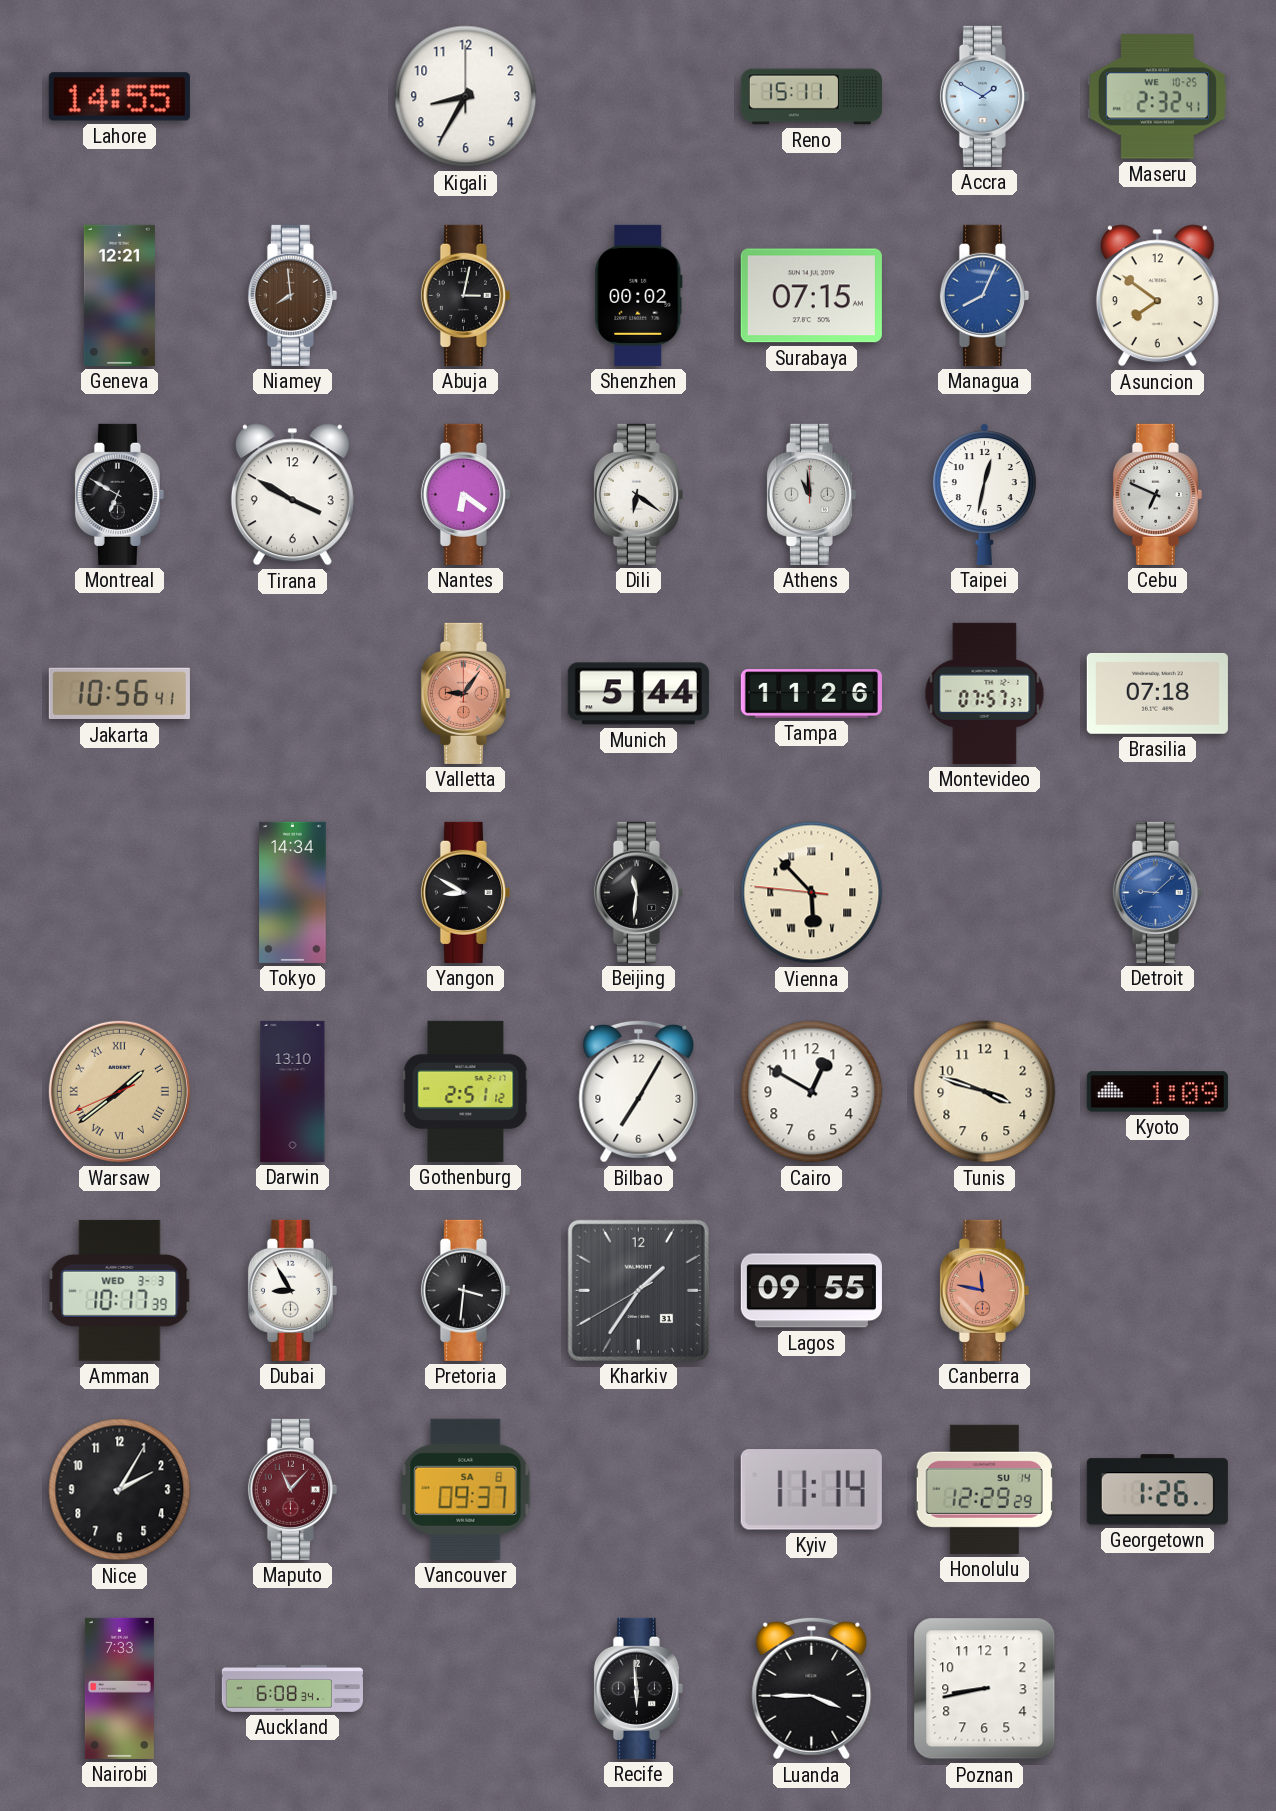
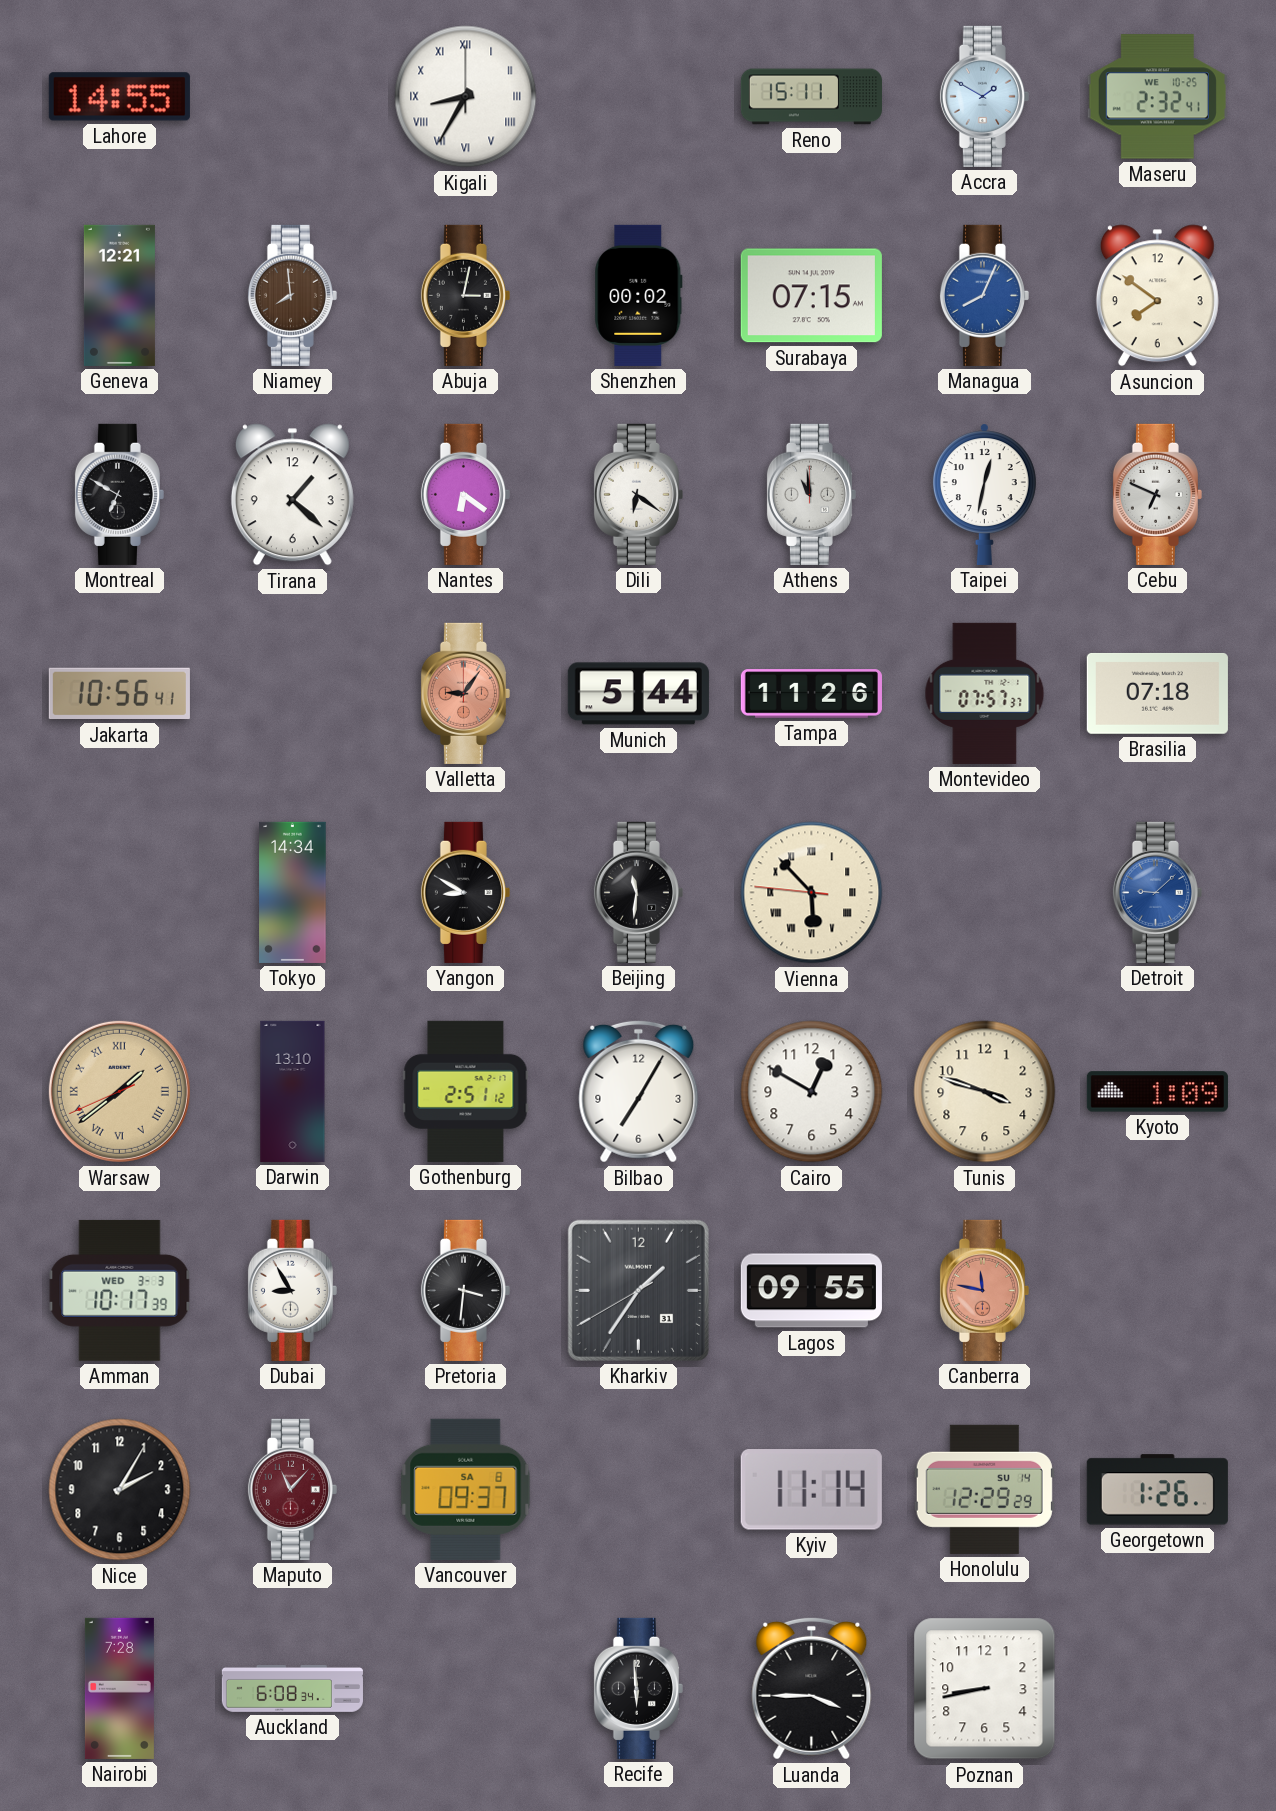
Kigali numerals: Arabic -> Roman (466, 97)
Tirana: 3:50 -> 1:22 (292, 495)
Nairobi: 7:33 -> 7:28 (119, 1688)
